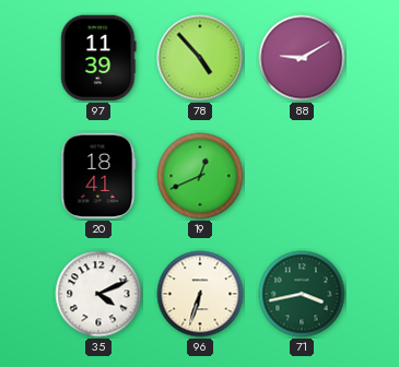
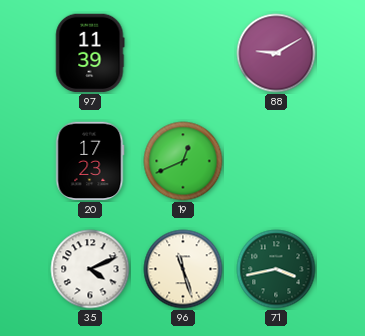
78: 4:53 -> none (200, 58)
20: 18:41 -> 17:23 (90, 161)
96: 6:33 -> 11:27 (183, 269)
